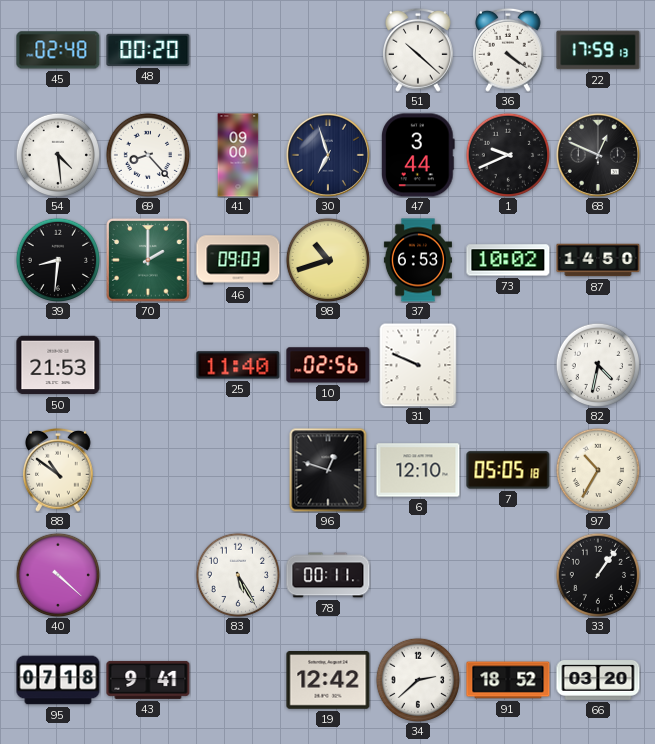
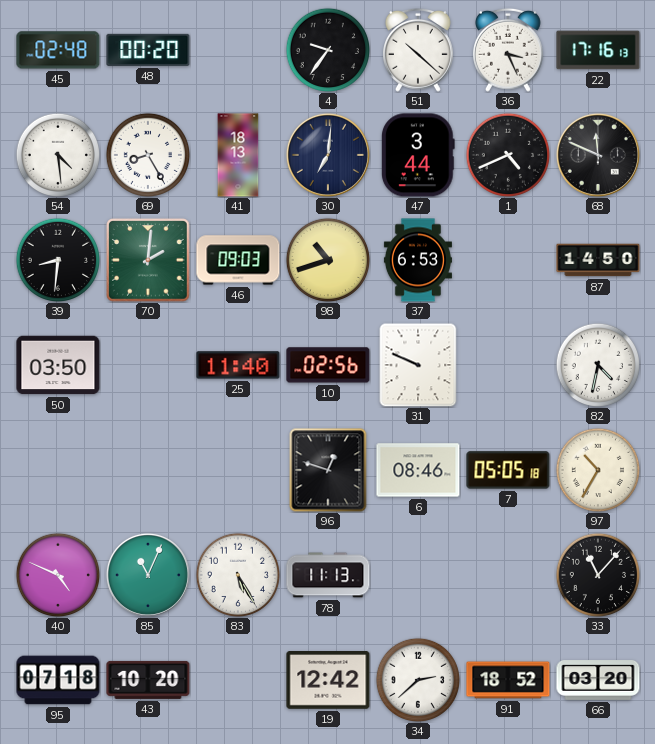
4: none -> 9:36 (327, 49)
36: 4:21 -> 3:26 (509, 50)
22: 17:59 -> 17:16 (598, 50)
69: 8:23 -> 8:25 (147, 154)
41: 09:00 -> 18:13 (238, 155)
30: 6:57 -> 7:01 (328, 155)
1: 9:41 -> 4:41 (507, 154)
68: 12:49 -> 11:49 (598, 155)
70: 2:00 -> 2:01 (148, 260)
73: 10:02 -> none (508, 260)
50: 21:53 -> 03:50 (58, 365)
88: 10:51 -> none (59, 470)
6: 12:10 -> 08:46 (418, 470)
40: 4:22 -> 4:49 (57, 574)
85: none -> 11:04 (148, 575)
78: 00:11 -> 11:13 (328, 575)
33: 1:06 -> 11:07 (597, 574)
43: 9:41 -> 10:20 (148, 680)
